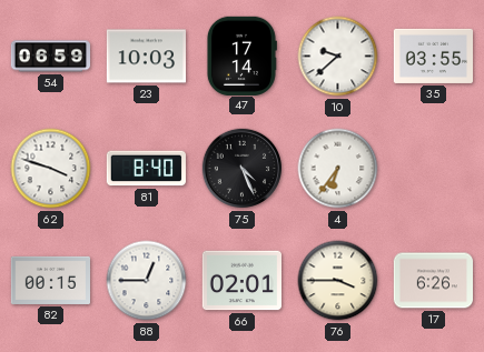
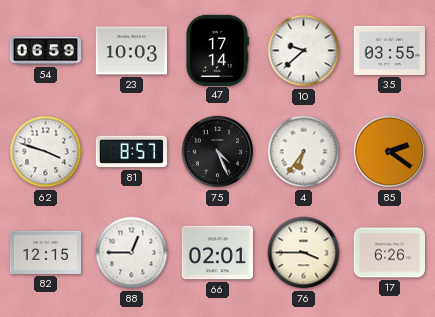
81: 8:40 -> 8:57 (131, 152)
85: none -> 2:21 (390, 152)
82: 00:15 -> 12:15 (45, 252)
